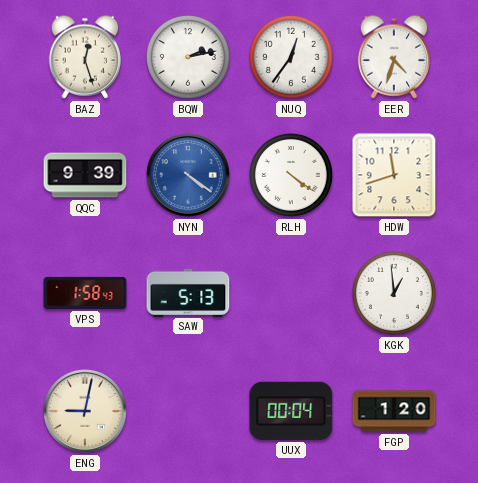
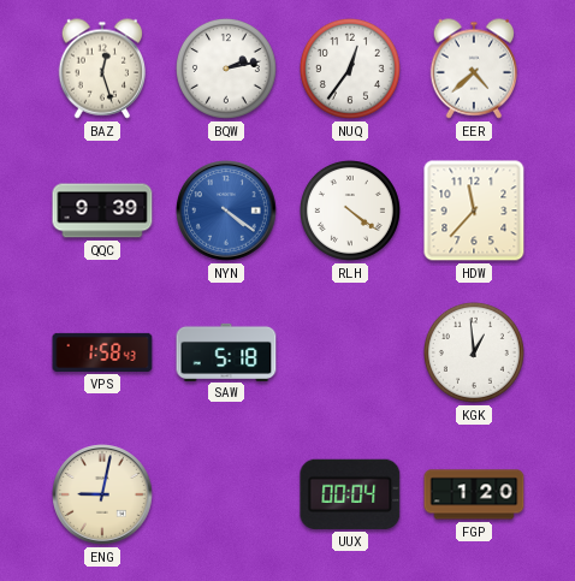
EER: 4:33 -> 4:38 (474, 69)
HDW: 11:42 -> 11:37 (474, 211)
SAW: 5:13 -> 5:18 (226, 351)
